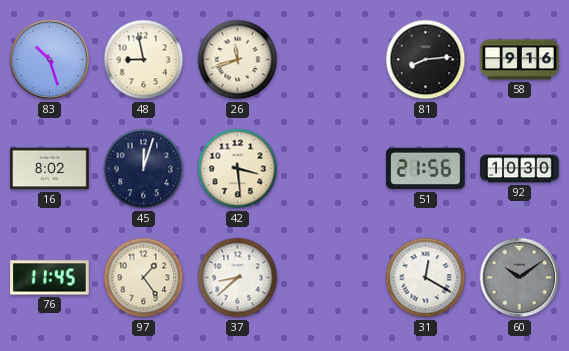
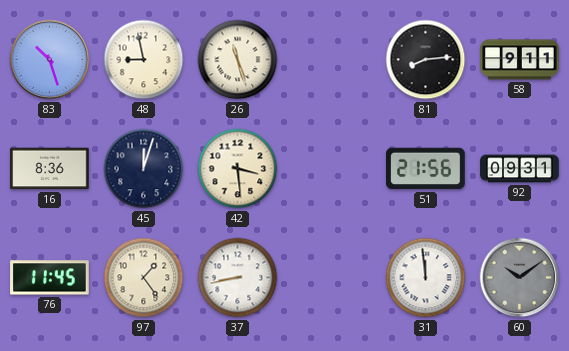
26: 11:42 -> 11:27 (238, 60)
58: 9:16 -> 9:11 (520, 60)
16: 8:02 -> 8:36 (50, 169)
92: 10:30 -> 09:31 (520, 169)
37: 8:38 -> 8:43 (238, 278)
31: 12:20 -> 11:59 (426, 278)
